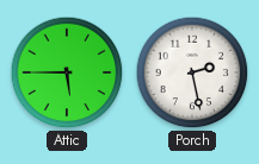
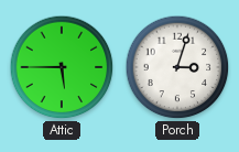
Porch: 2:28 -> 3:03 (177, 67)
